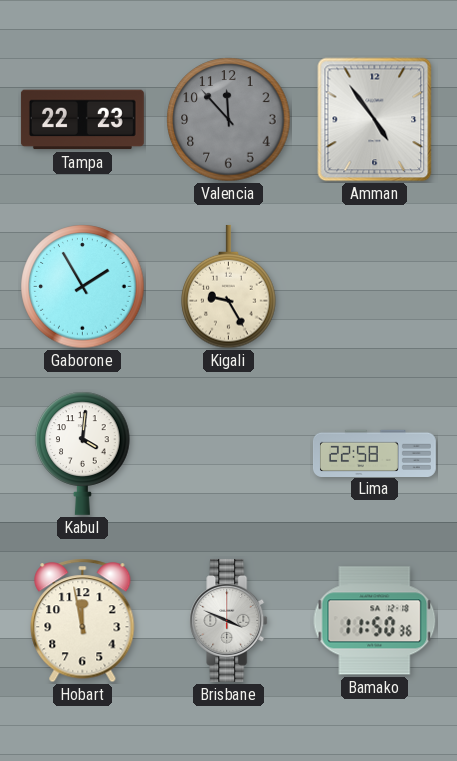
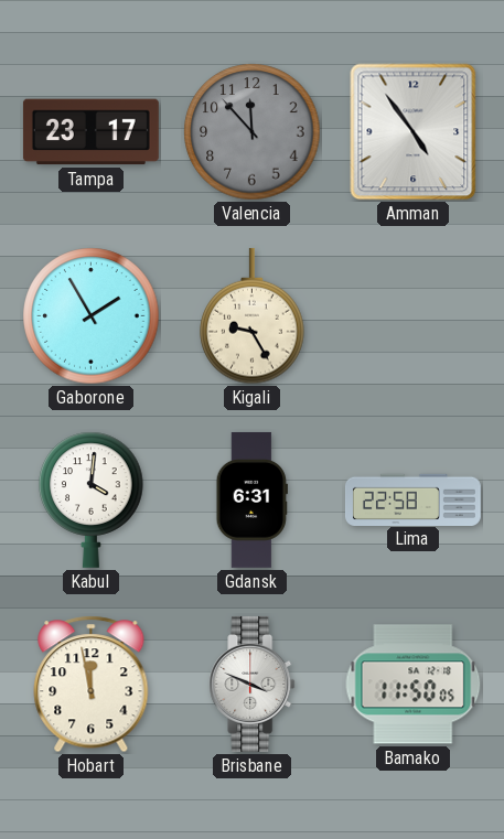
Tampa: 22:23 -> 23:17 (90, 132)
Gdansk: none -> 6:31 (251, 499)
Bamako: 11:50:36 -> 11:50:05 (414, 685)
